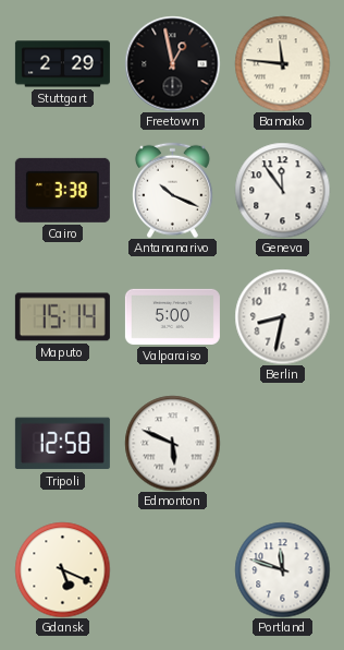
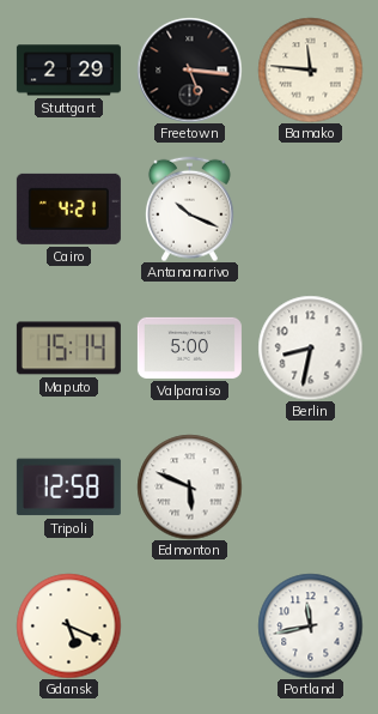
Freetown: 12:58 -> 5:16 (189, 69)
Cairo: 3:38 -> 4:21 (68, 208)
Geneva: 11:54 -> none (282, 190)
Portland: 11:48 -> 11:43 (310, 625)
